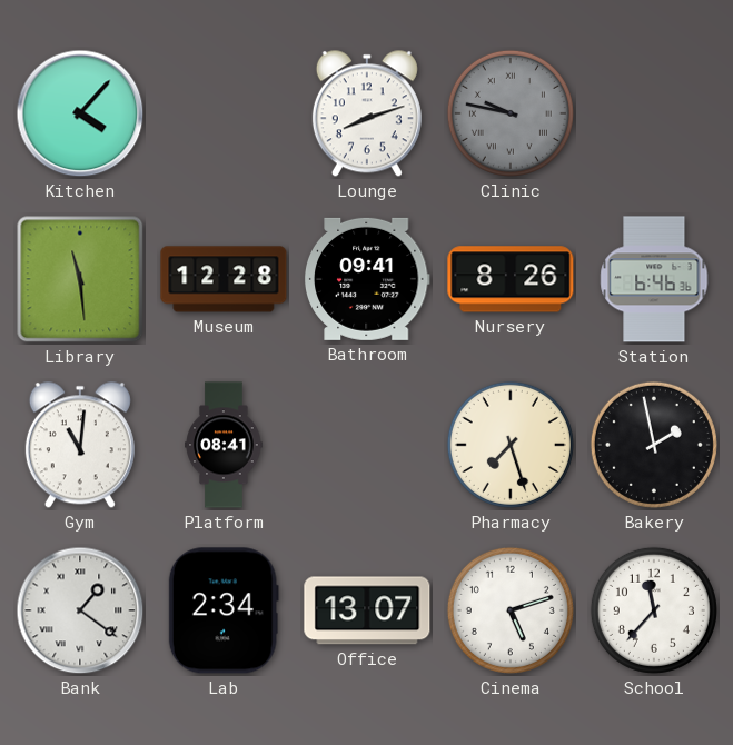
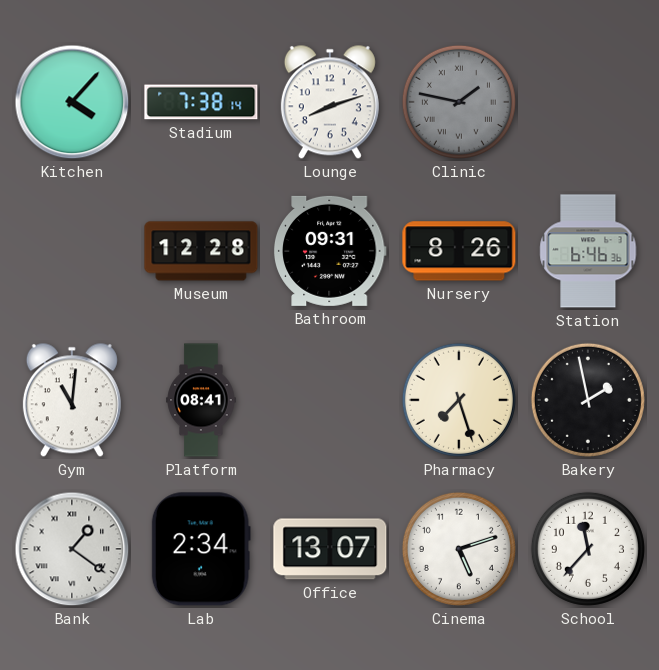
Stadium: none -> 7:38 (201, 102)
Clinic: 9:47 -> 1:47 (459, 102)
Library: 11:29 -> none (80, 279)
Bathroom: 09:41 -> 09:31 (330, 251)
